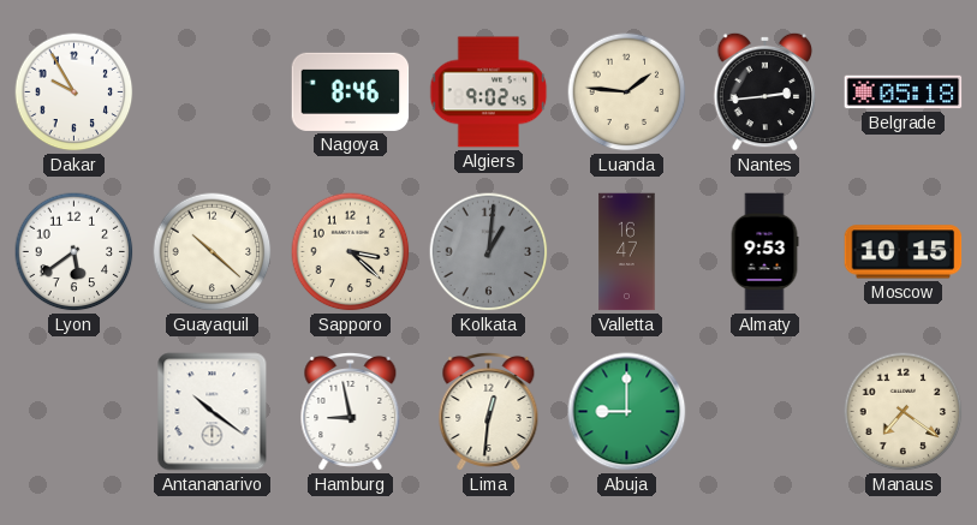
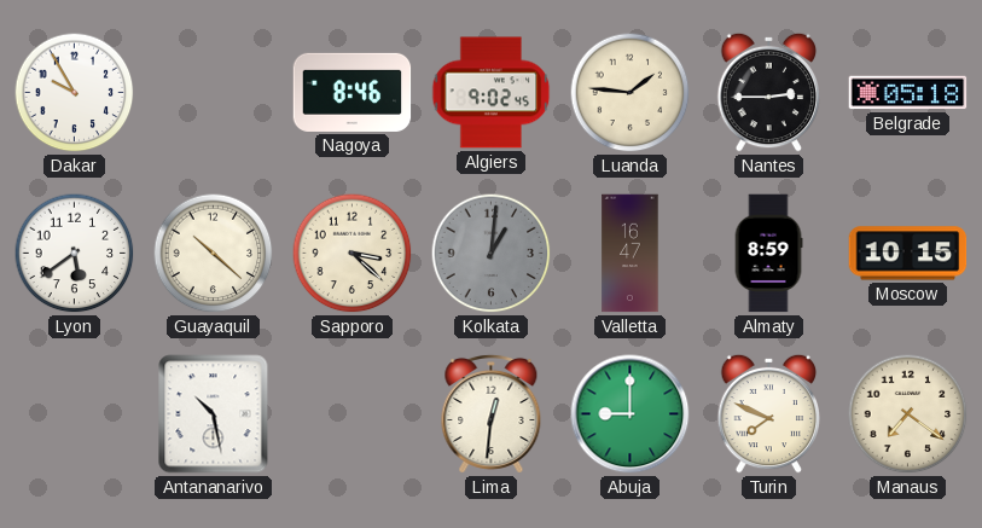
Nantes: 2:44 -> 2:45 (769, 92)
Almaty: 9:53 -> 8:59 (768, 254)
Antananarivo: 10:21 -> 10:28 (214, 414)
Hamburg: 8:58 -> none (351, 411)
Turin: none -> 7:49 (769, 413)
